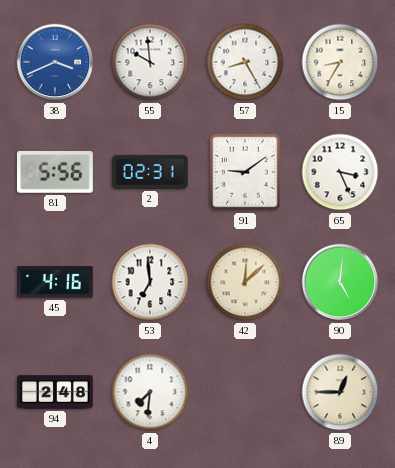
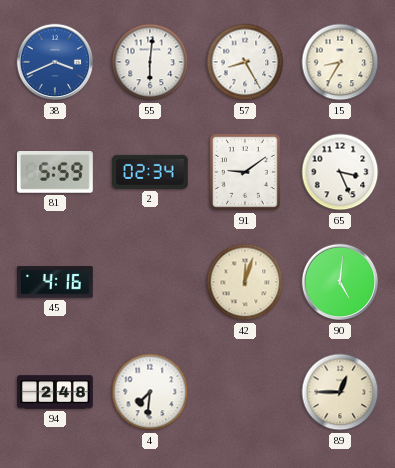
55: 9:59 -> 6:01 (150, 62)
81: 5:56 -> 5:59 (55, 173)
2: 02:31 -> 02:34 (151, 172)
53: 6:59 -> none (150, 282)
42: 12:08 -> 12:03 (245, 282)
